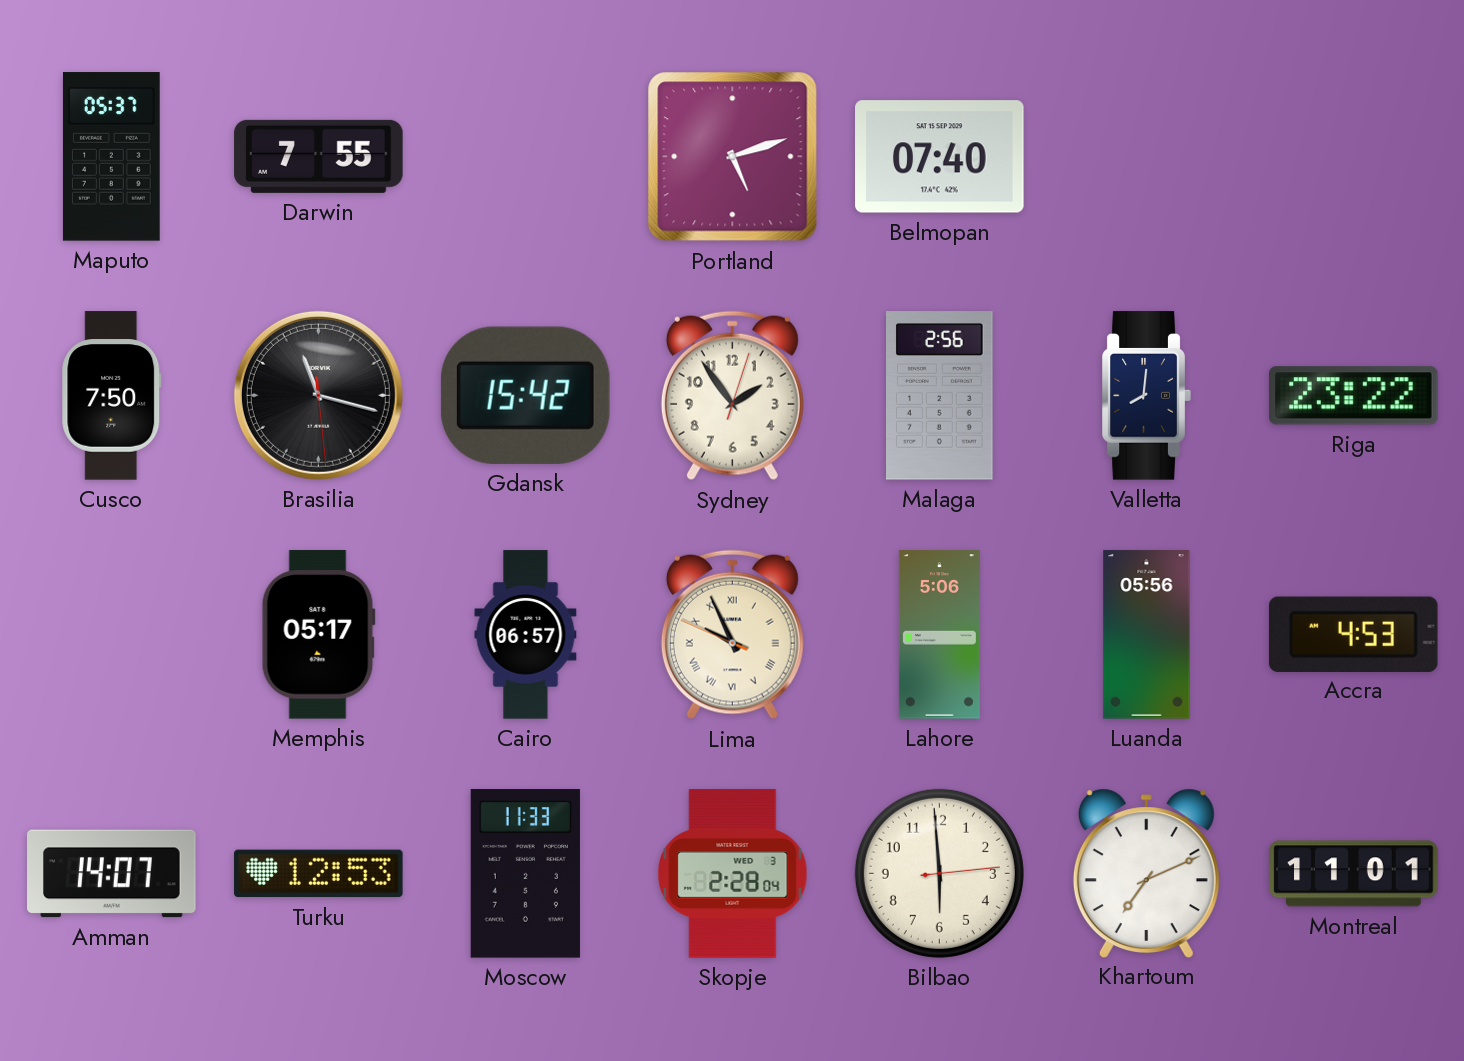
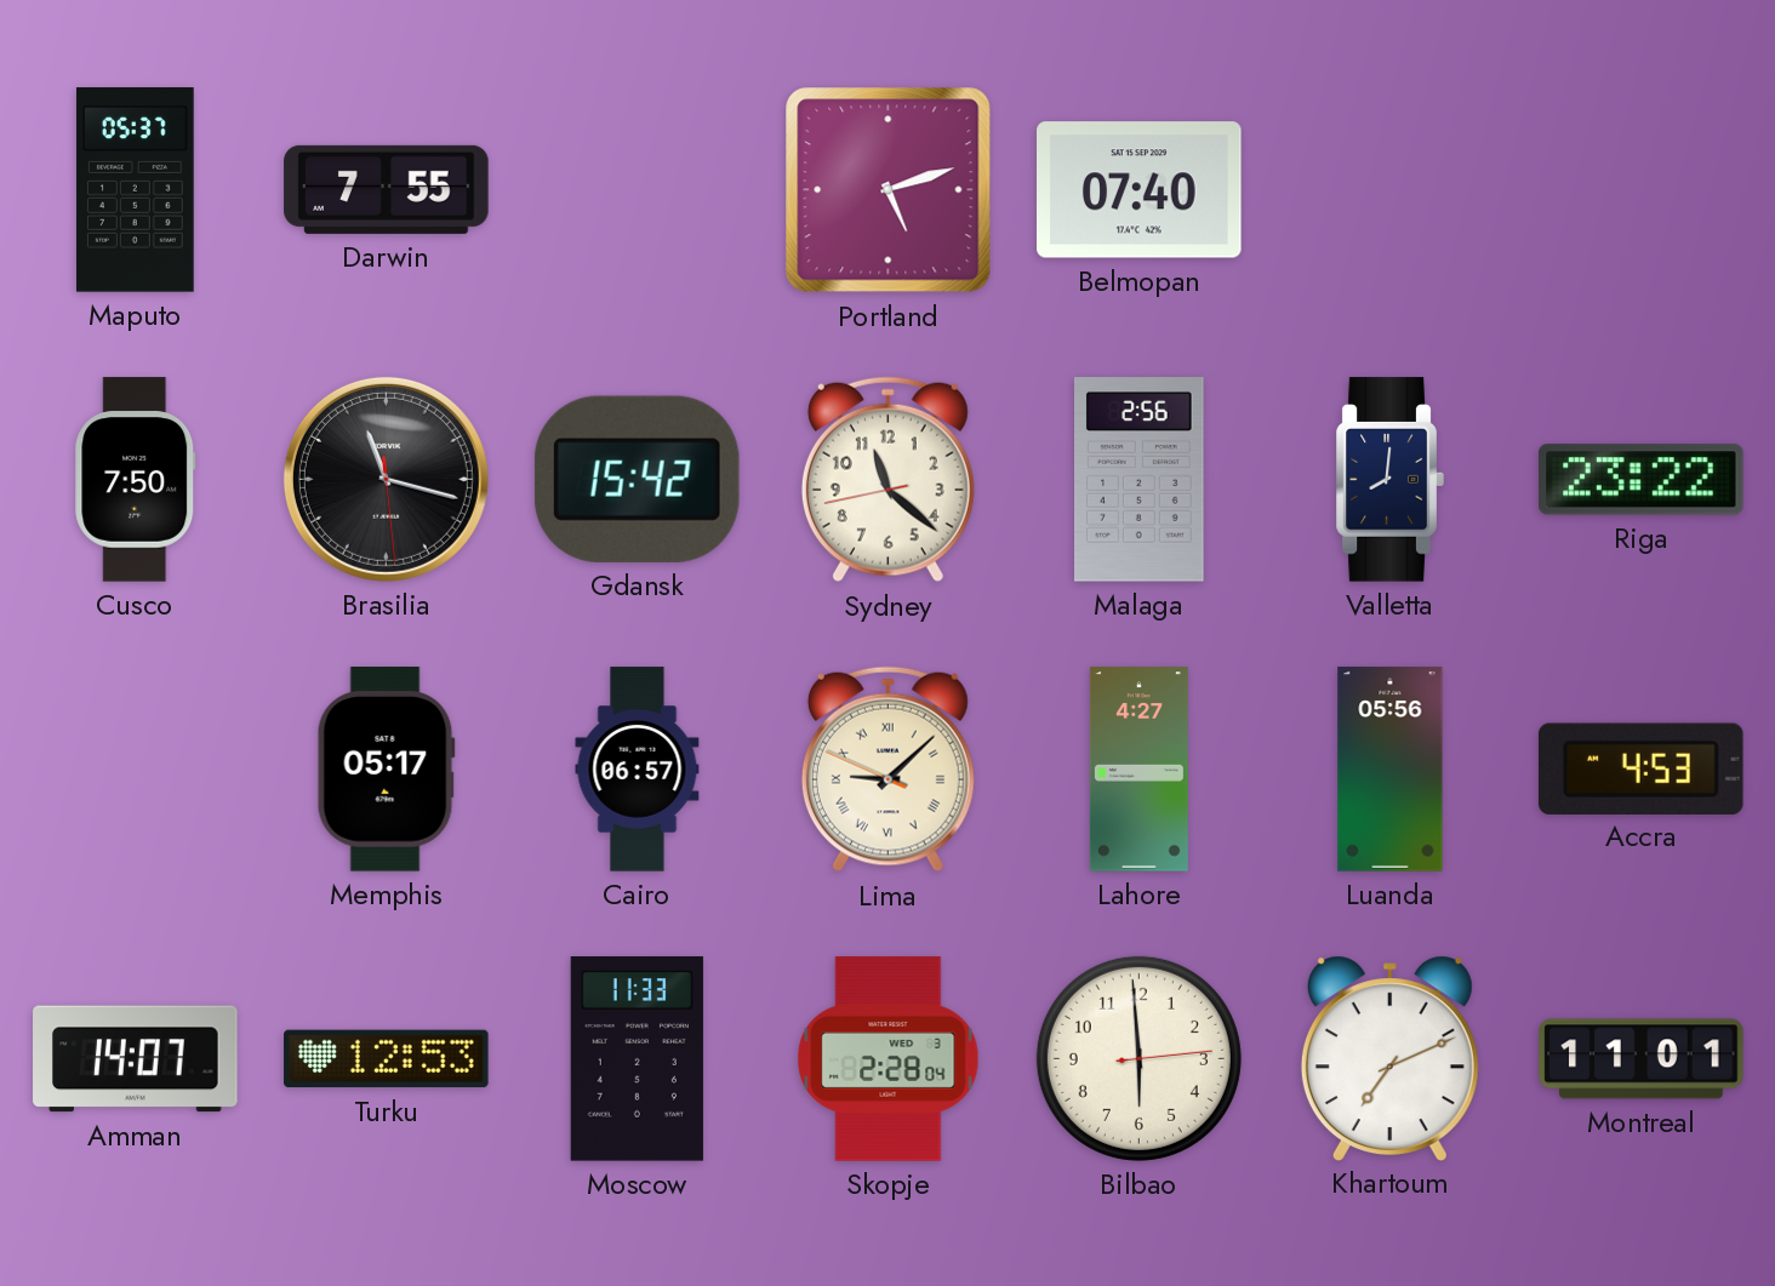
Sydney: 1:54 -> 11:21 (888, 480)
Lima: 9:55 -> 9:07 (888, 770)
Lahore: 5:06 -> 4:27 (1138, 770)
